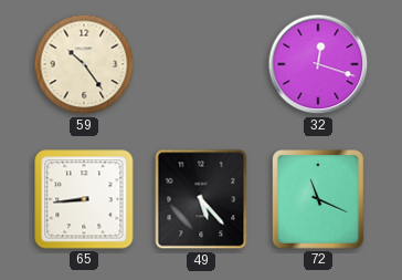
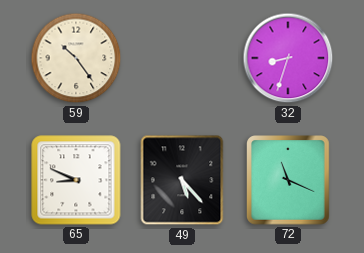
32: 12:18 -> 8:33 (288, 58)
65: 8:44 -> 8:49 (76, 180)
